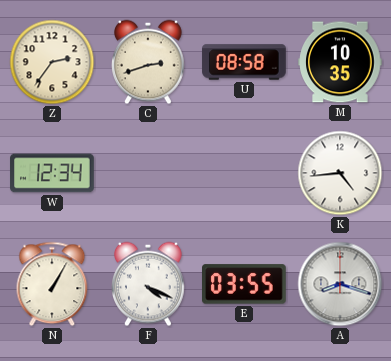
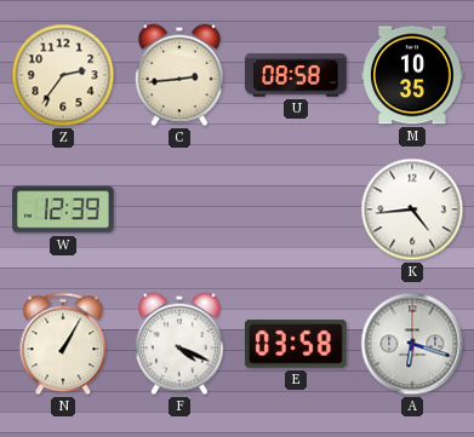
C: 2:42 -> 2:44 (181, 75)
W: 12:34 -> 12:39 (63, 209)
E: 03:55 -> 03:58 (297, 344)
A: 8:18 -> 6:18 (412, 344)
